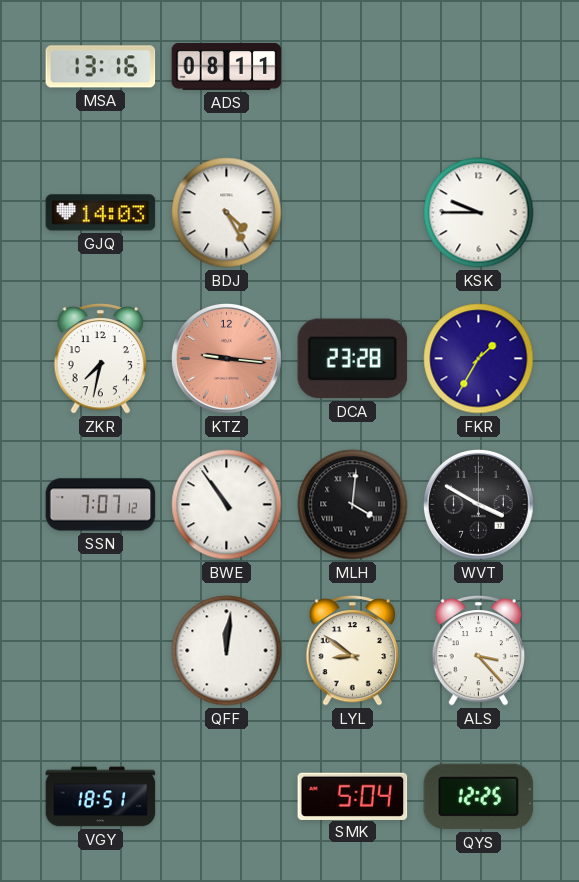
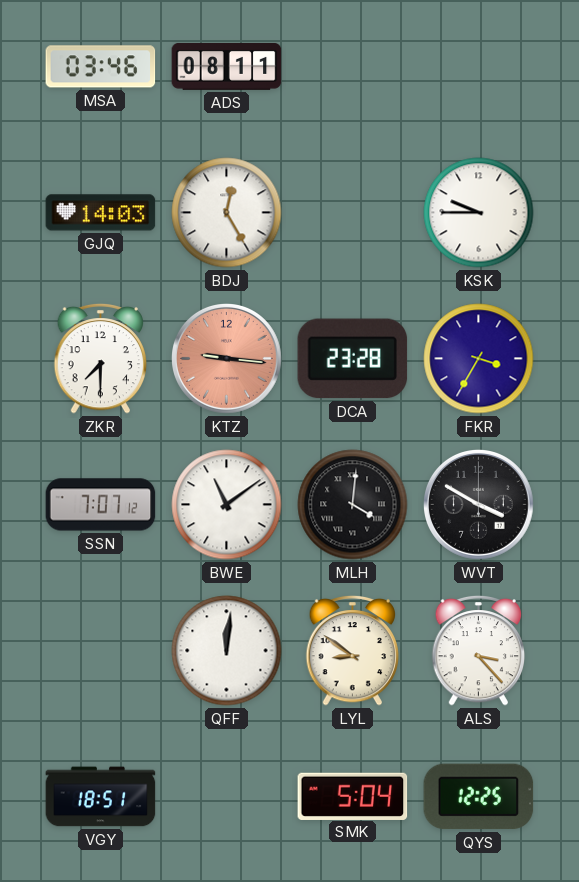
MSA: 13:16 -> 03:46 (101, 67)
BDJ: 4:25 -> 12:25 (227, 213)
ZKR: 7:32 -> 7:30 (101, 358)
FKR: 1:35 -> 3:35 (479, 359)
BWE: 10:54 -> 11:09 (227, 505)
